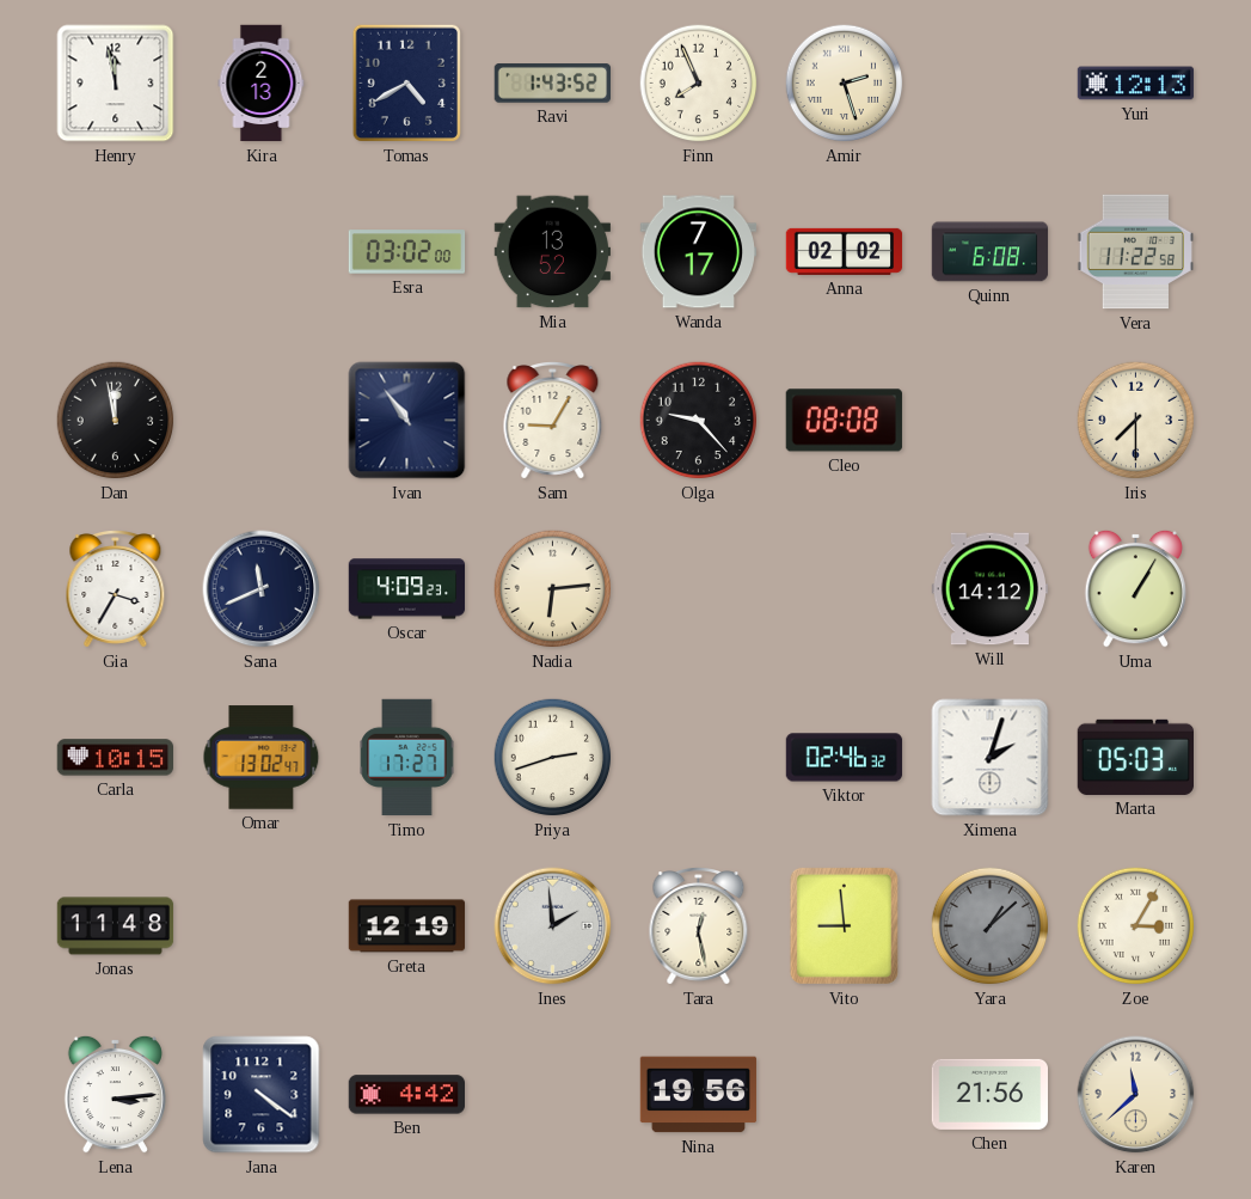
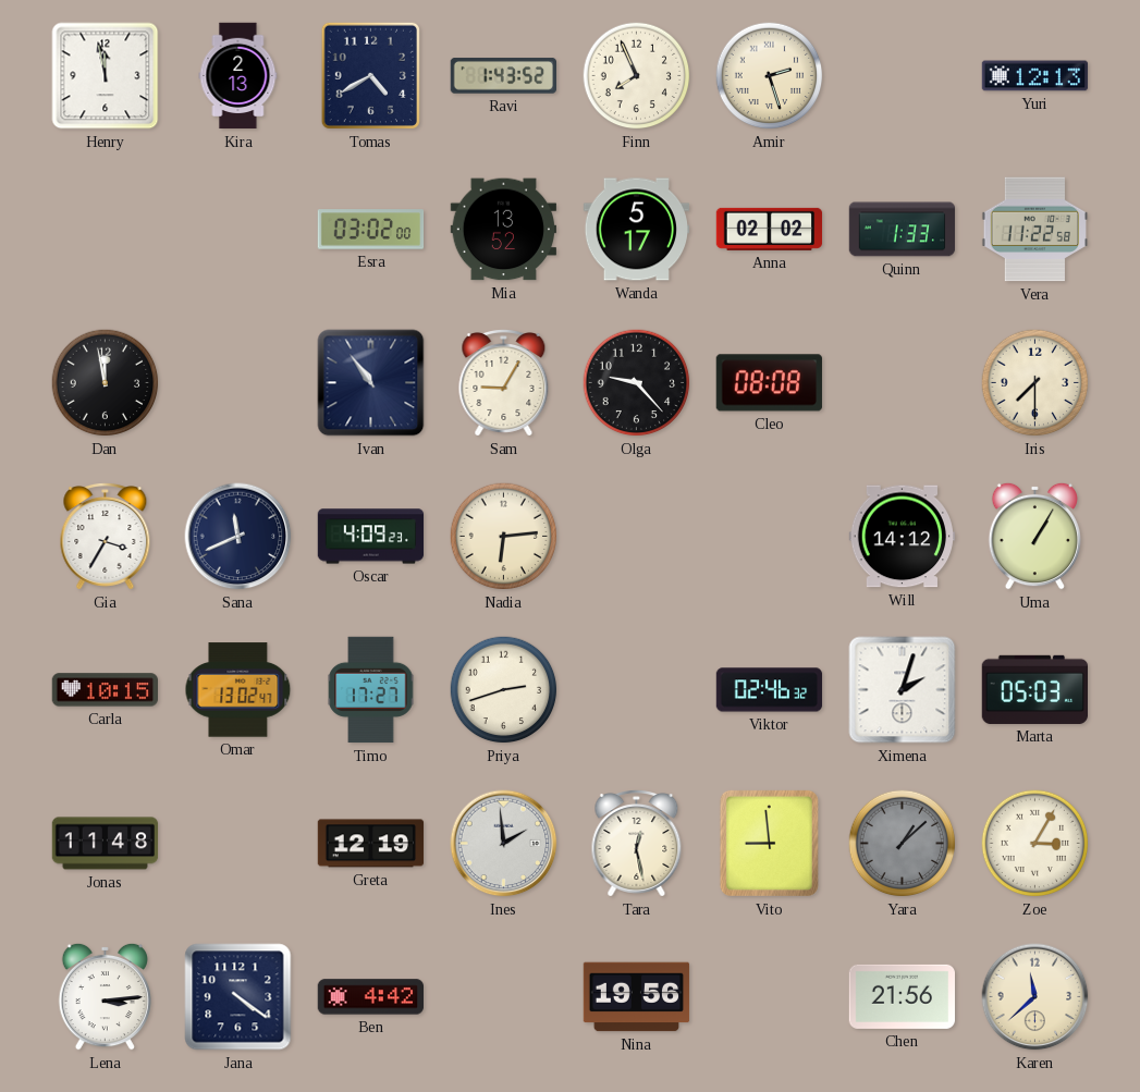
Wanda: 7:17 -> 5:17 (637, 230)
Quinn: 6:08 -> 1:33 (903, 230)
